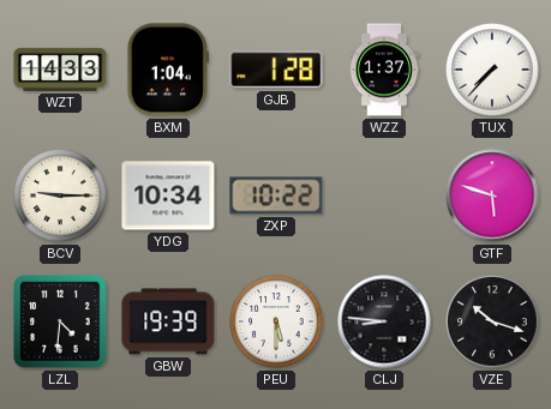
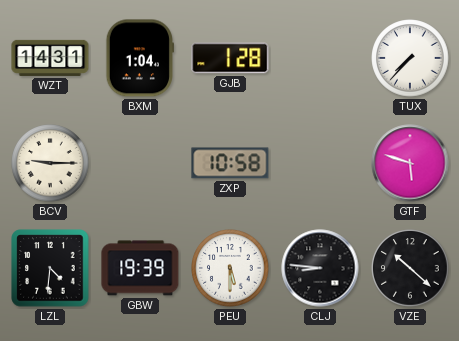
WZT: 14:33 -> 14:31 (50, 58)
WZZ: 1:37 -> none (383, 70)
YDG: 10:34 -> none (168, 196)
ZXP: 10:22 -> 10:58 (230, 163)
VZE: 10:18 -> 10:22 (410, 268)
